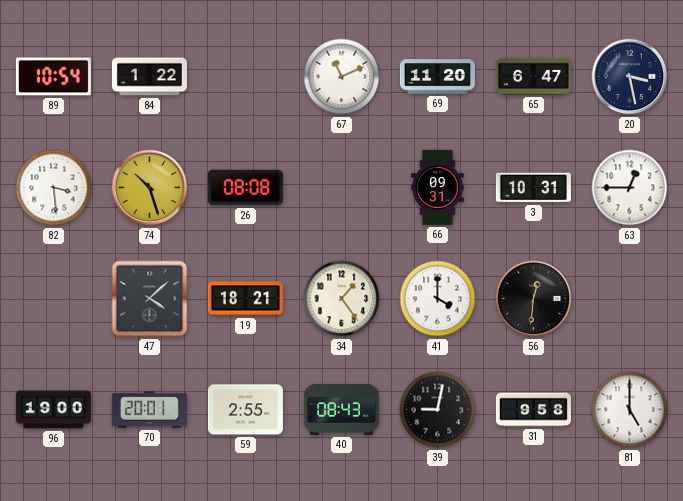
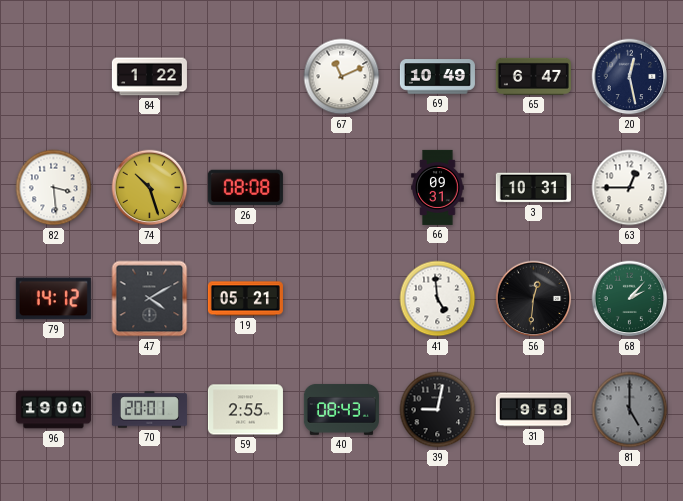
89: 10:54 -> none (53, 77)
69: 11:20 -> 10:49 (437, 77)
20: 3:28 -> 12:28 (630, 77)
79: none -> 14:12 (53, 299)
47: 4:08 -> 4:10 (150, 299)
19: 18:21 -> 05:21 (245, 299)
34: 1:24 -> none (342, 299)
41: 4:00 -> 4:59 (438, 299)
68: none -> 2:07 (630, 299)
81 dial: white -> grey (630, 410)
